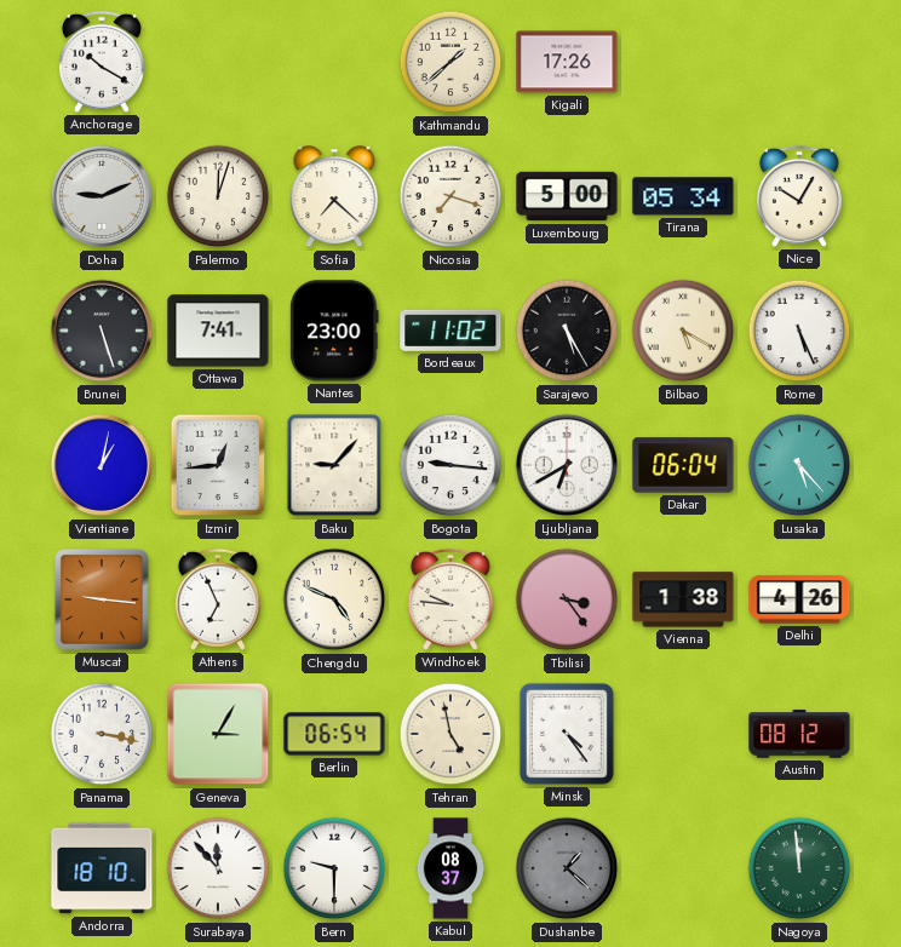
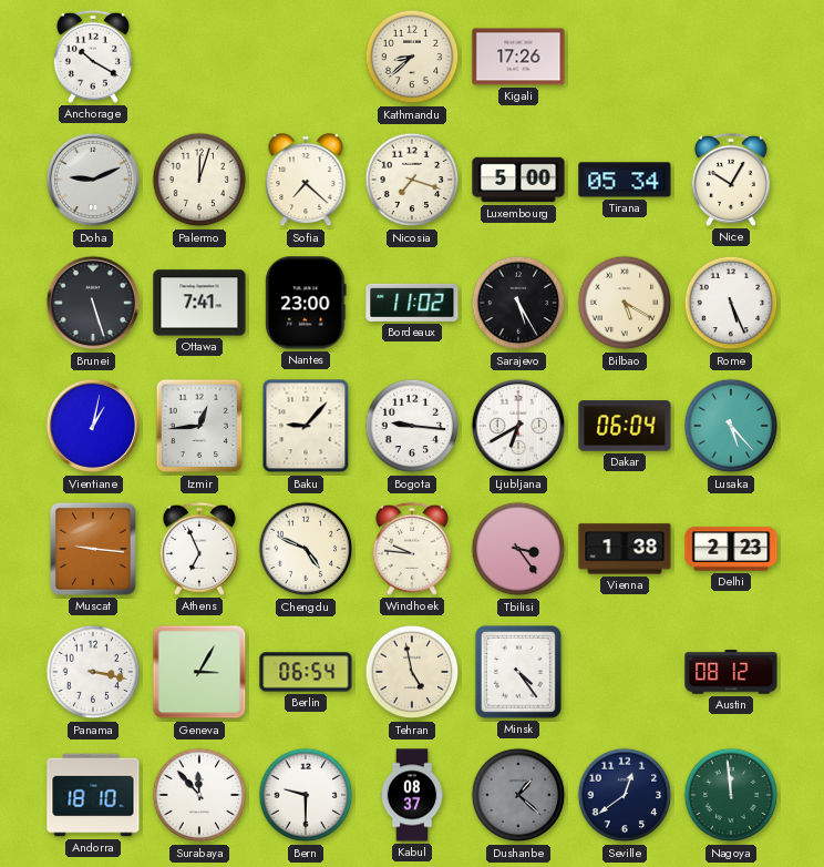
Kathmandu: 1:38 -> 8:38 (412, 57)
Delhi: 4:26 -> 2:23 (731, 549)
Seville: none -> 12:39 (625, 795)
